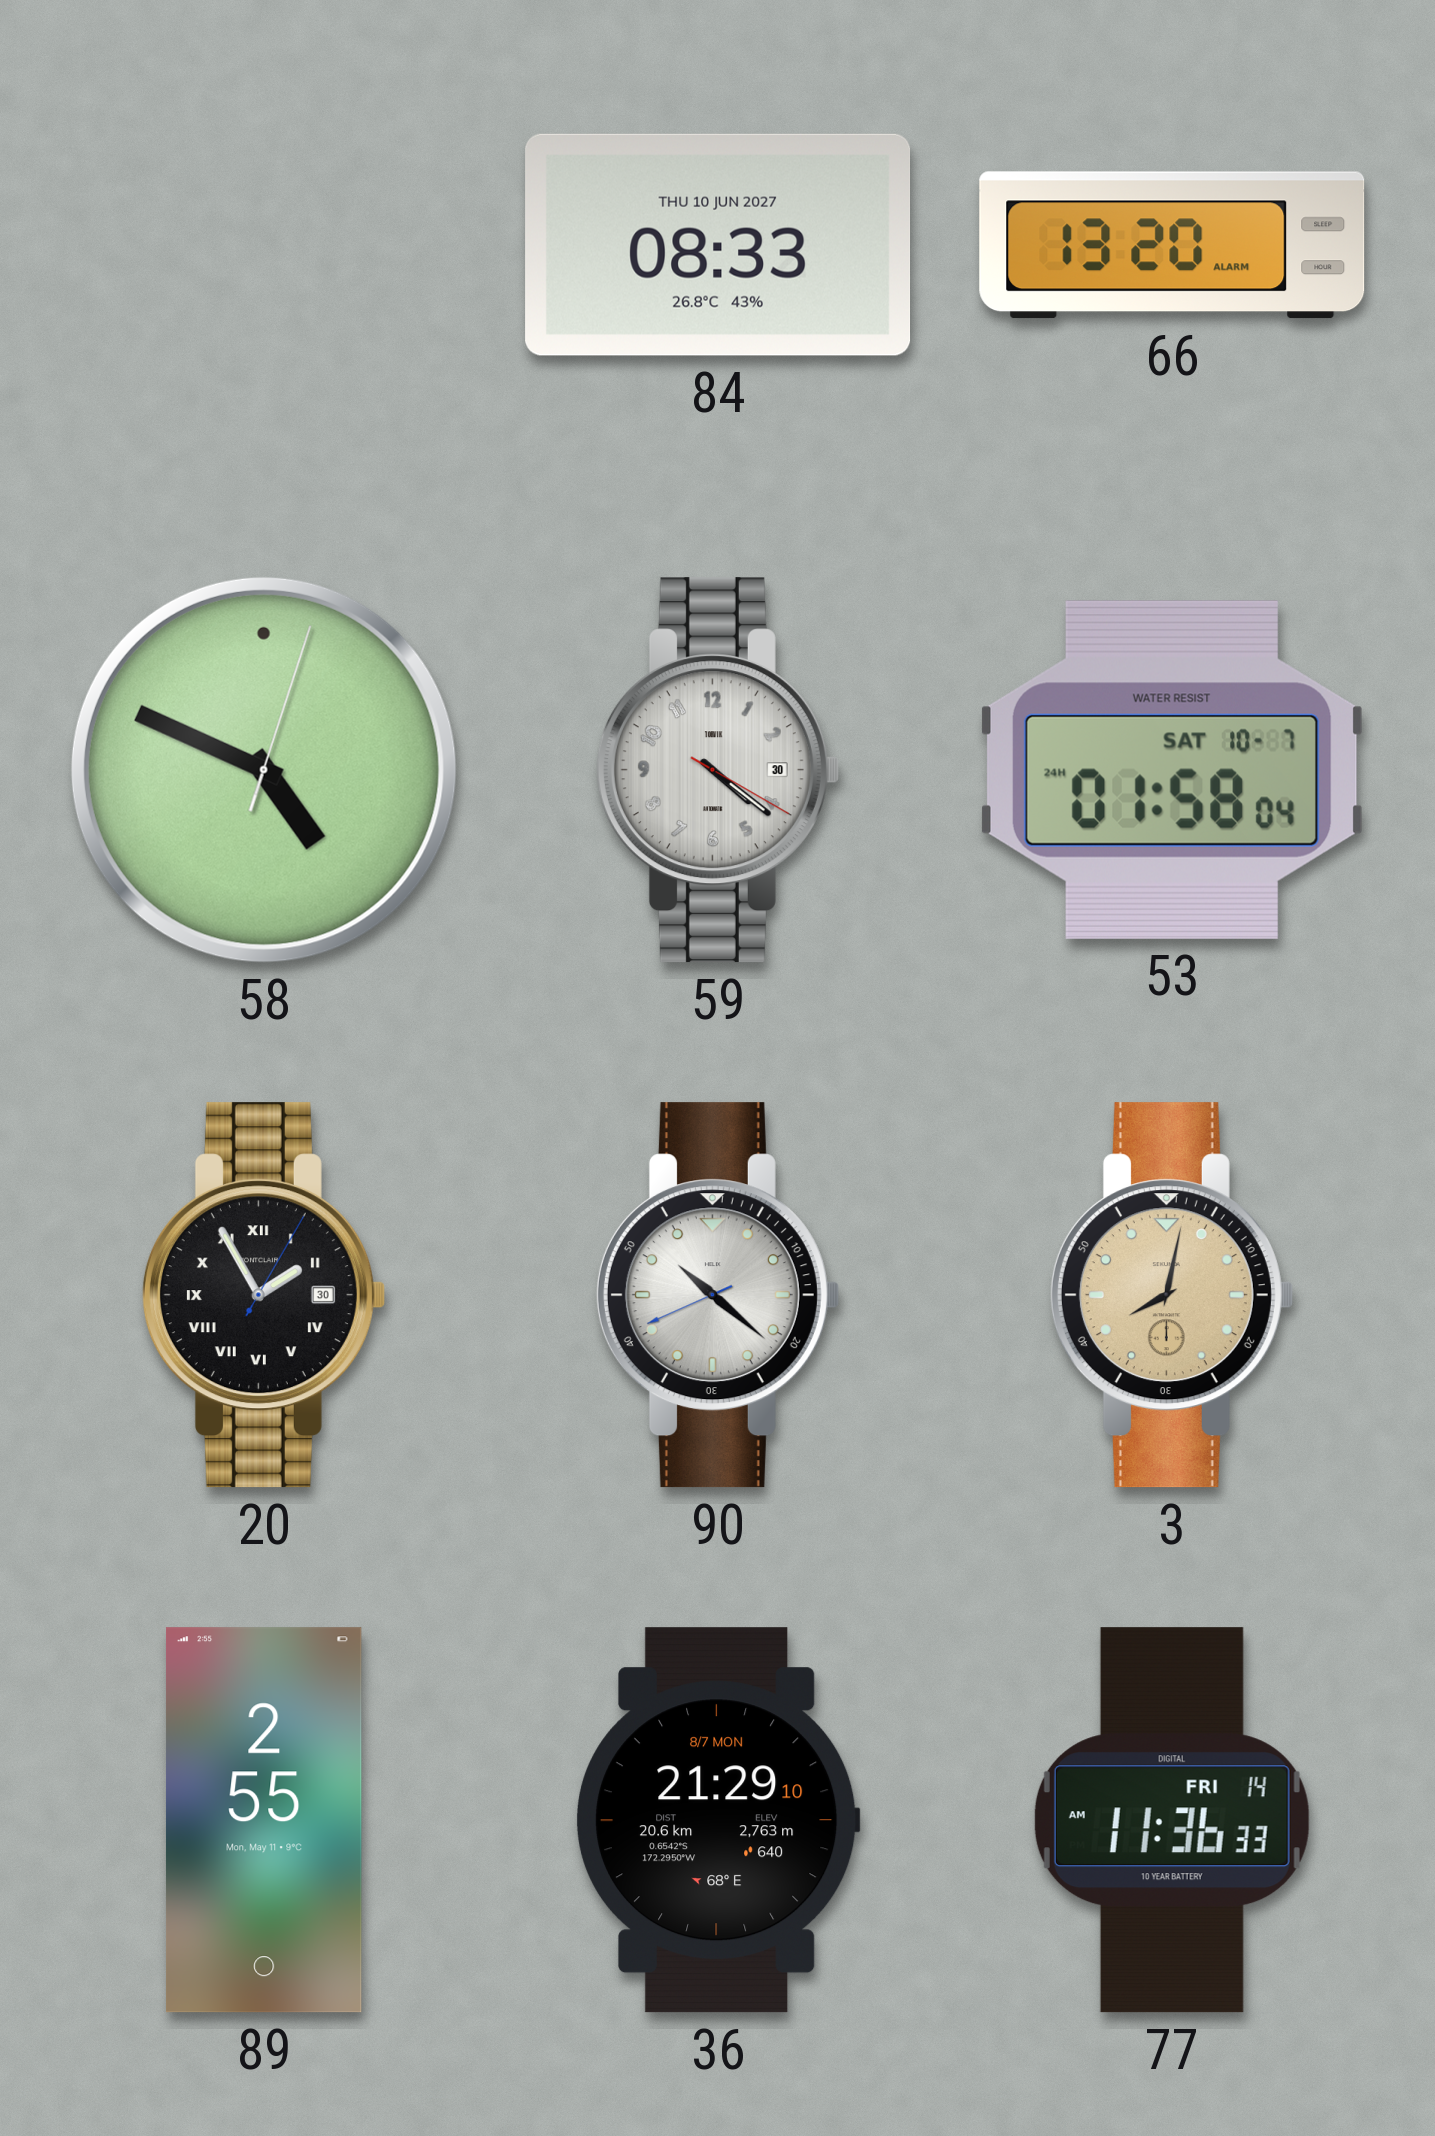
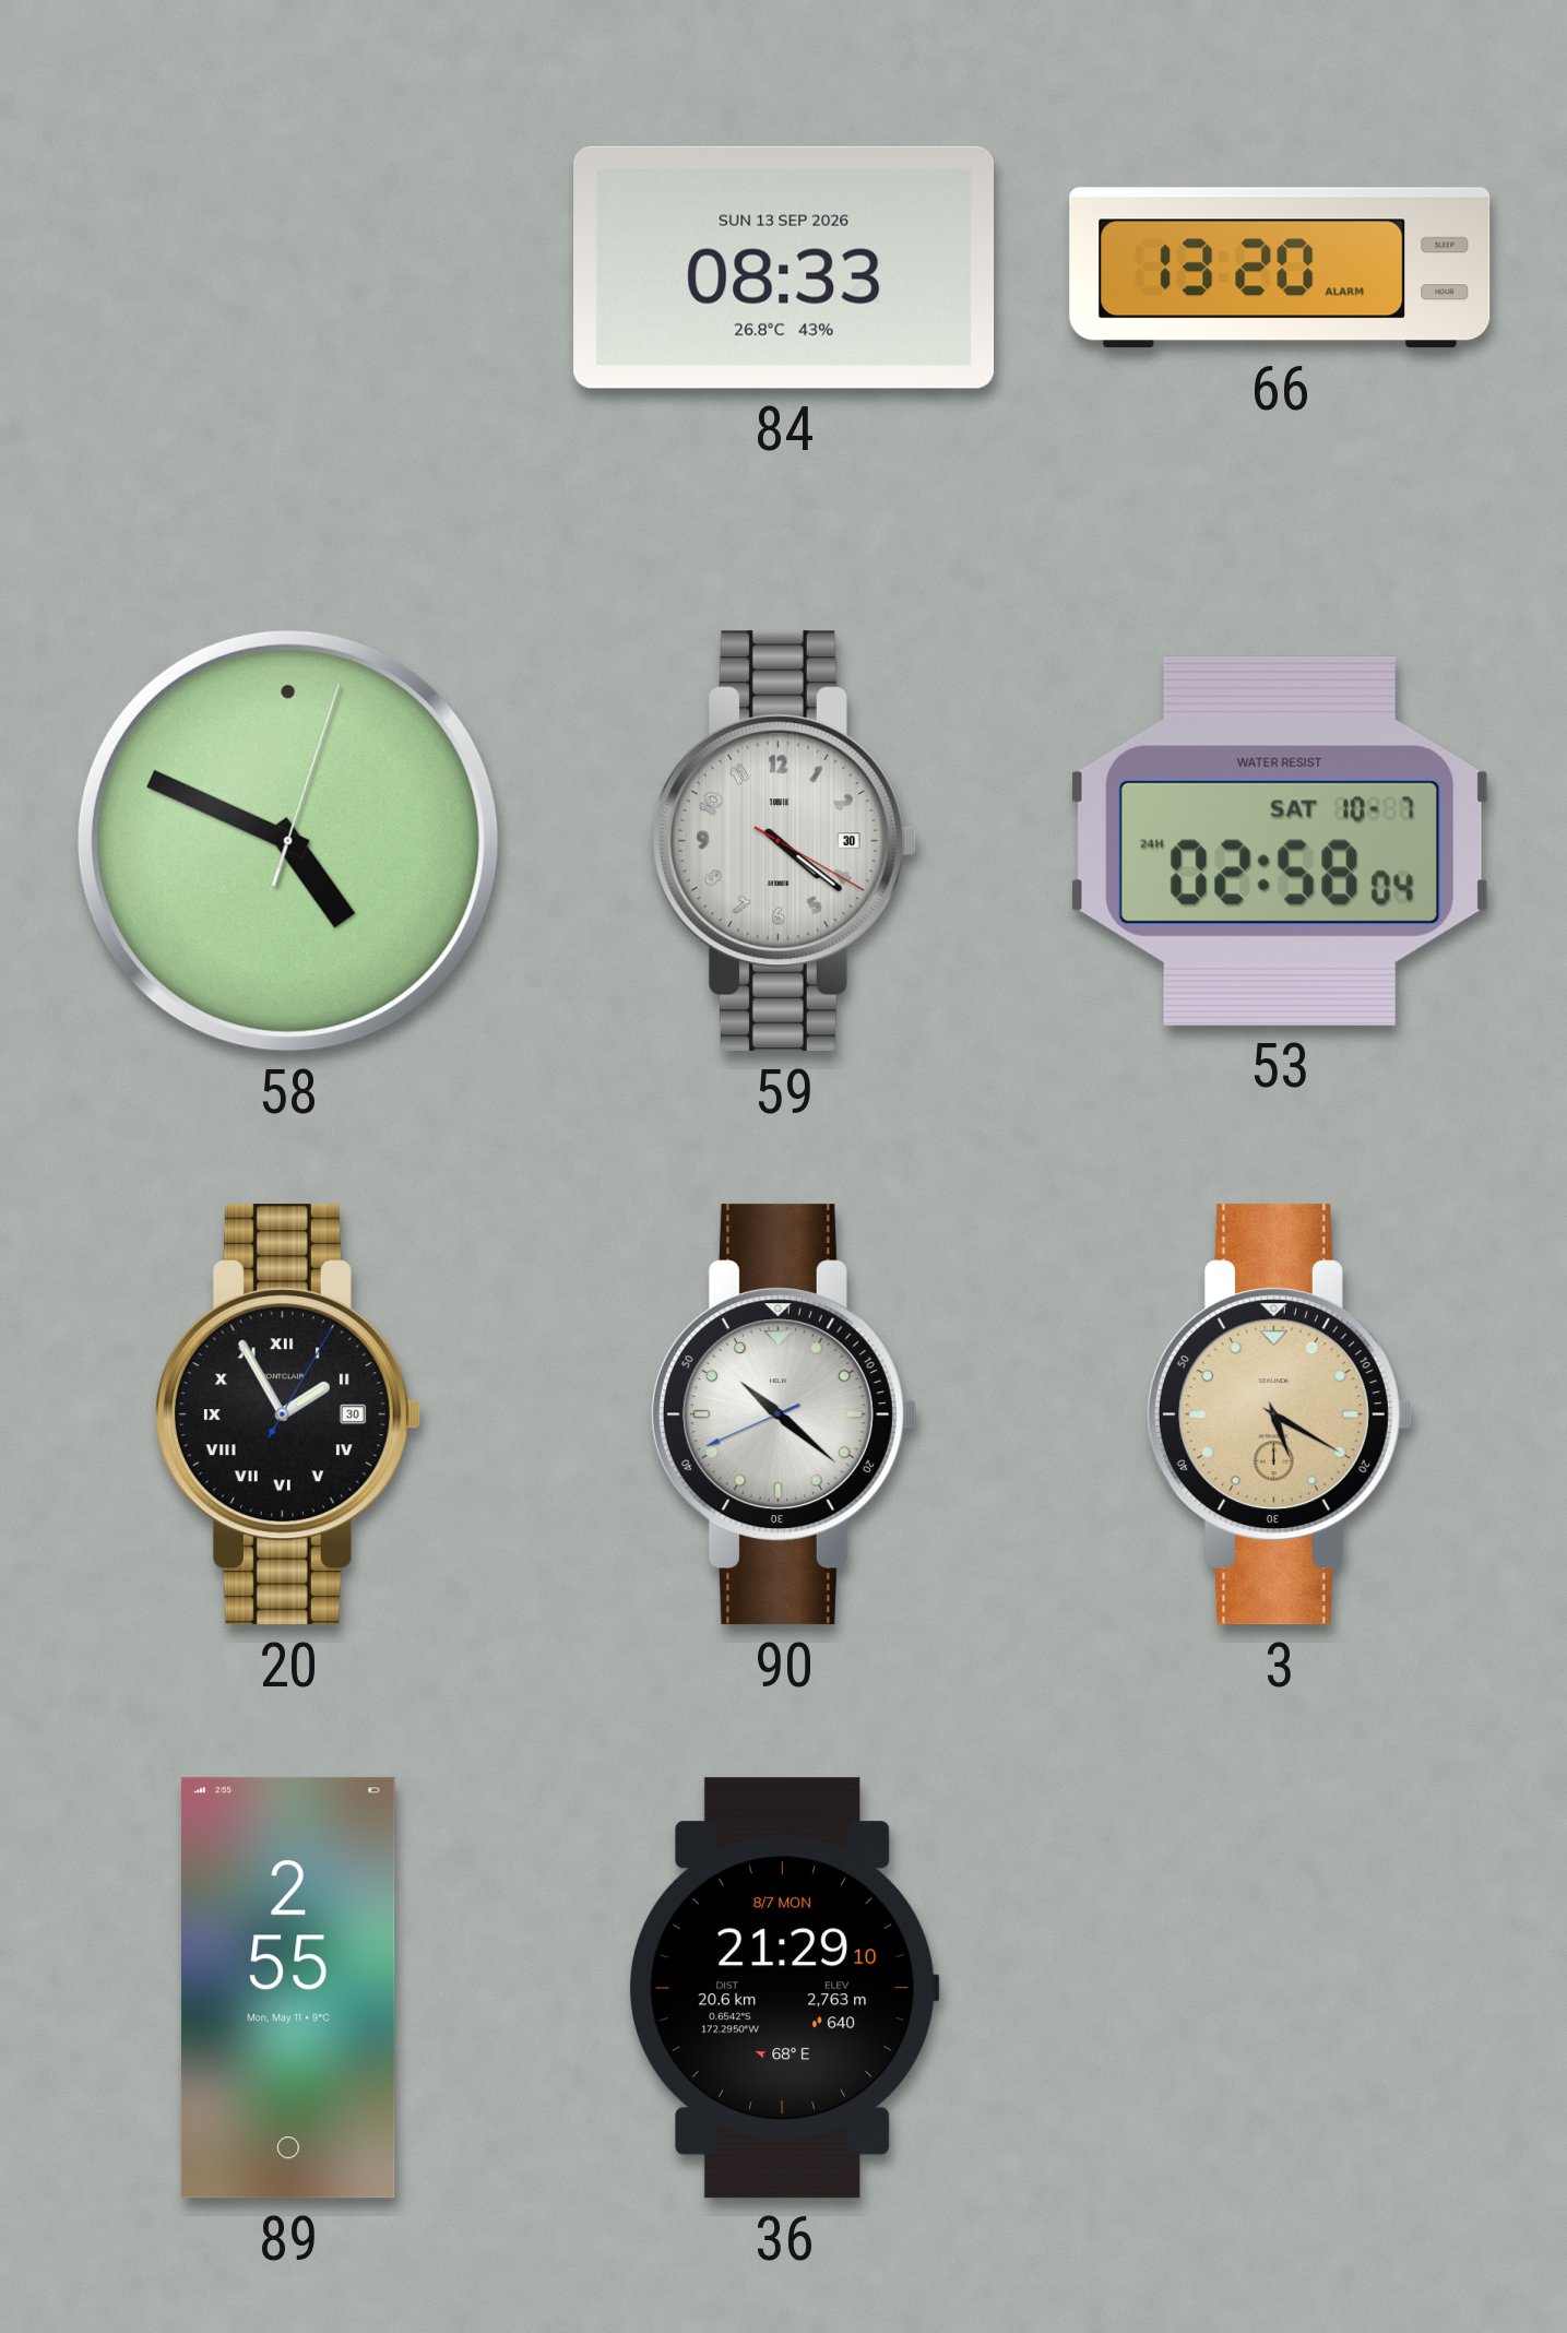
84 date: THU 10 JUN 2027 -> SUN 13 SEP 2026 (784, 268)
53: 01:58 -> 02:58 (1280, 841)
3: 8:02 -> 5:20 (1279, 1414)
77: 11:36 -> none (1172, 1820)
